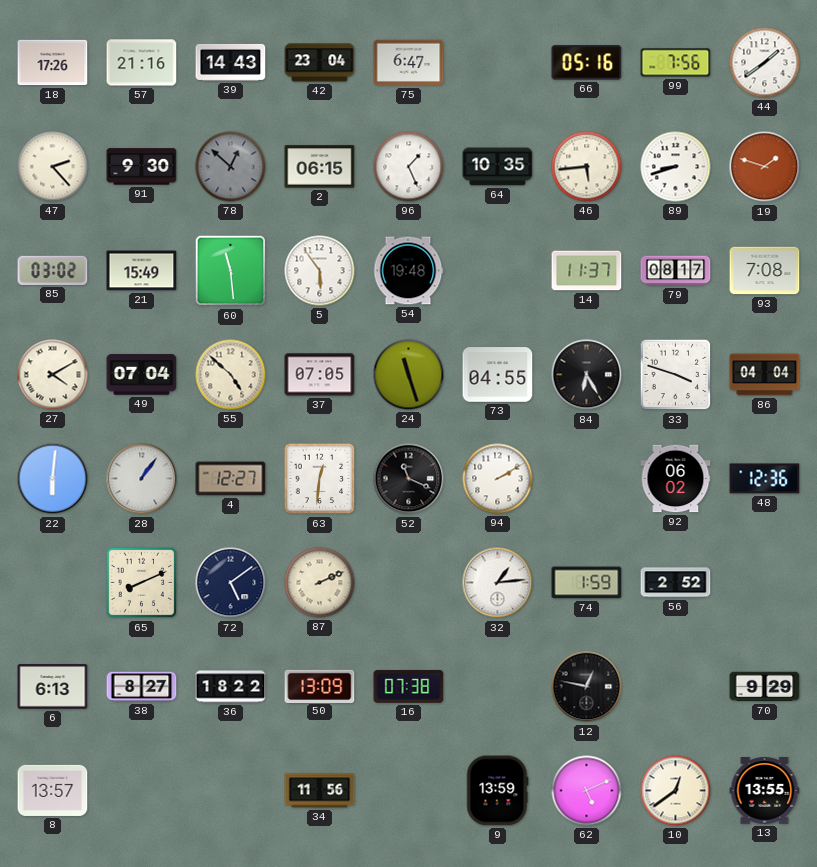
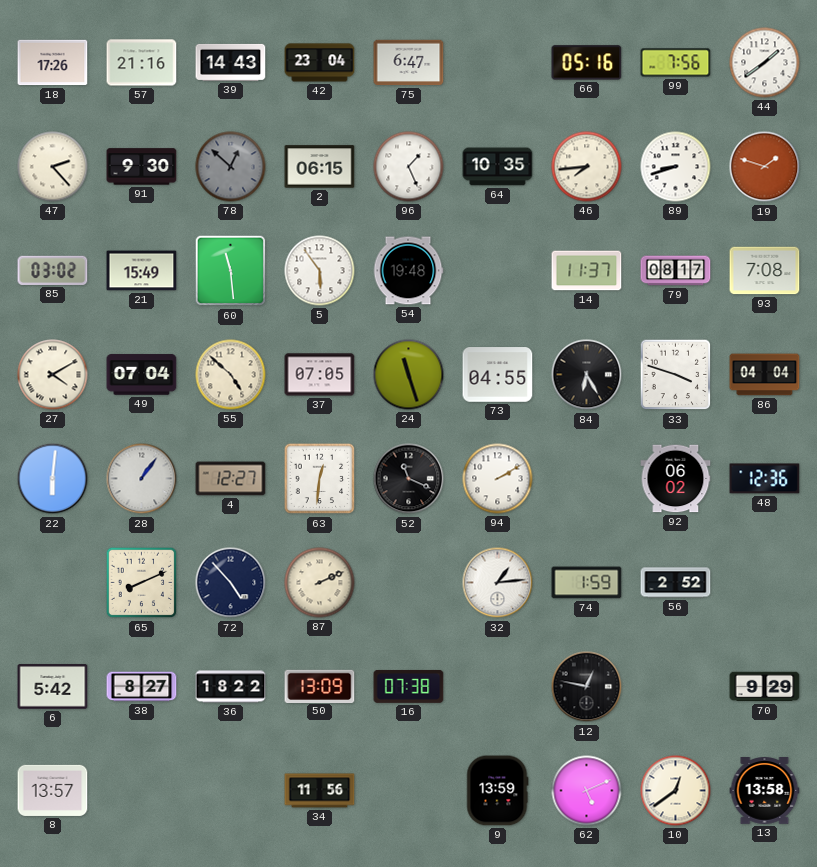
46: 5:44 -> 7:44 (587, 167)
72: 5:09 -> 4:53 (231, 583)
6: 6:13 -> 5:42 (53, 687)
13: 13:55 -> 13:58 (765, 791)
